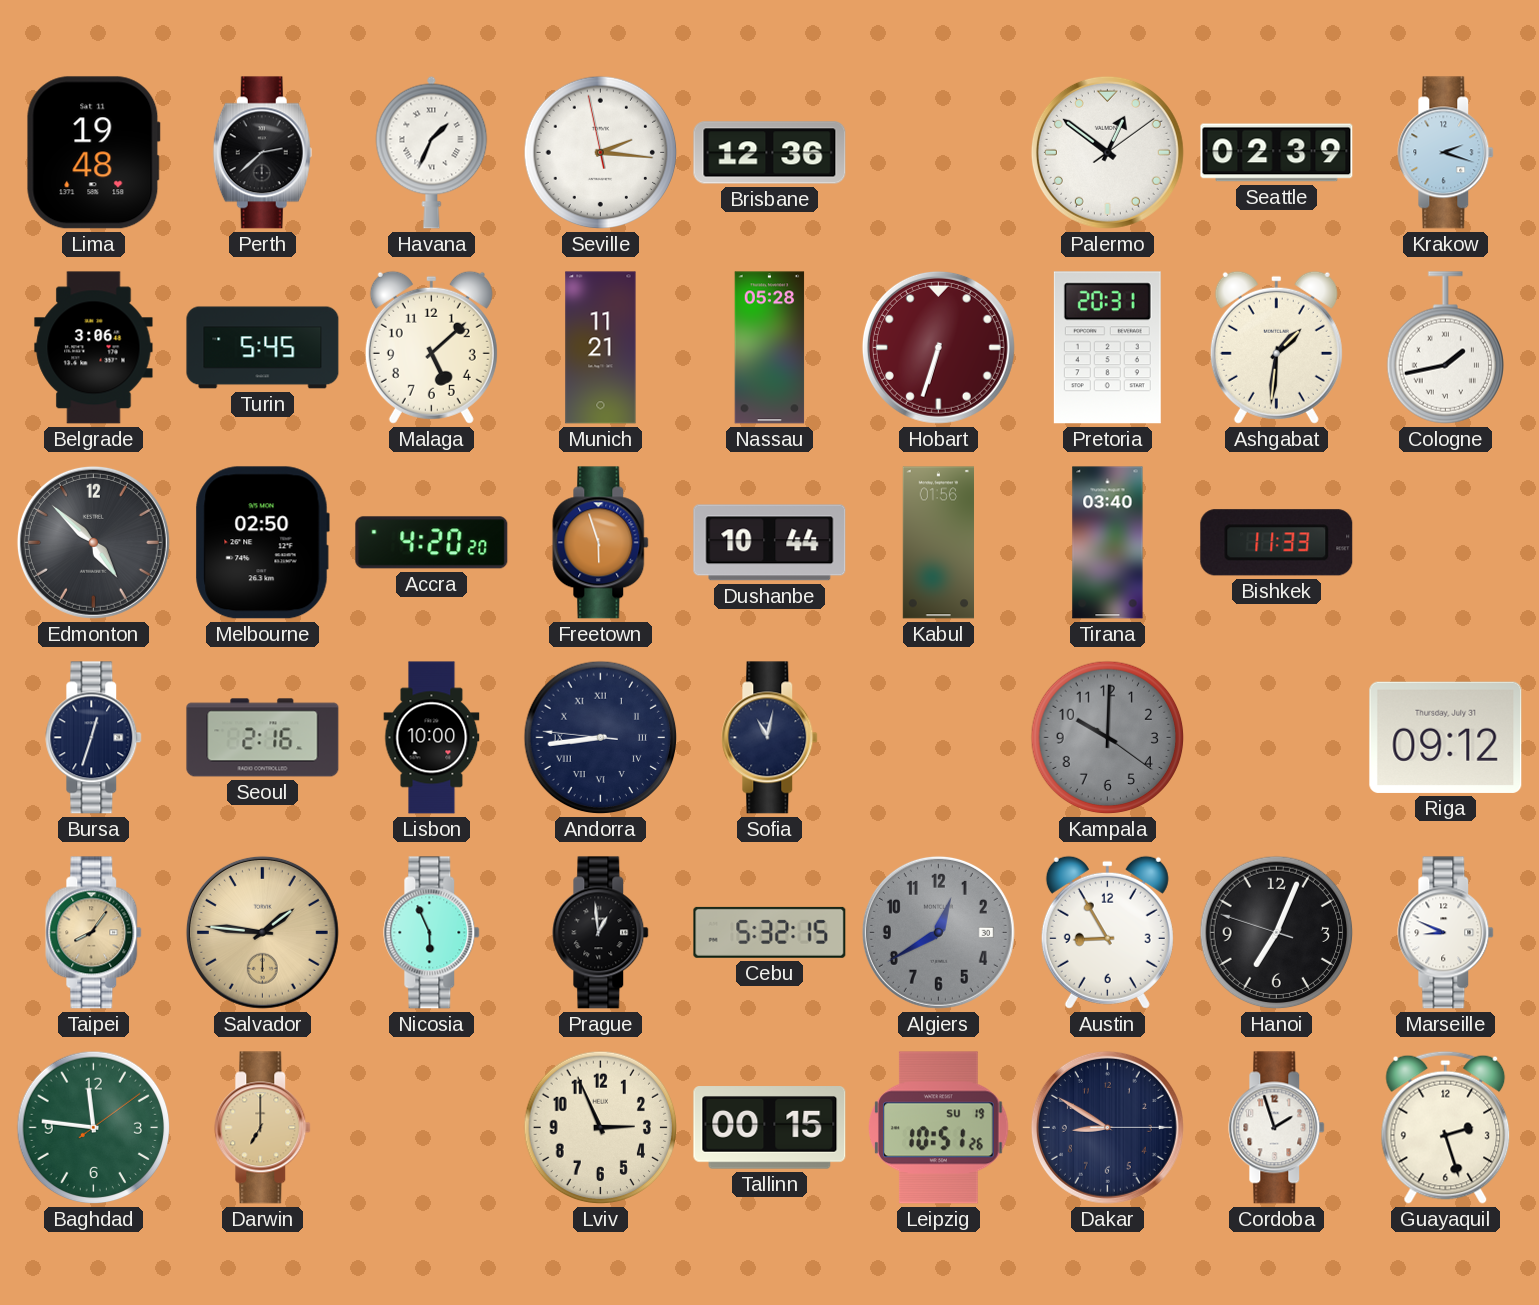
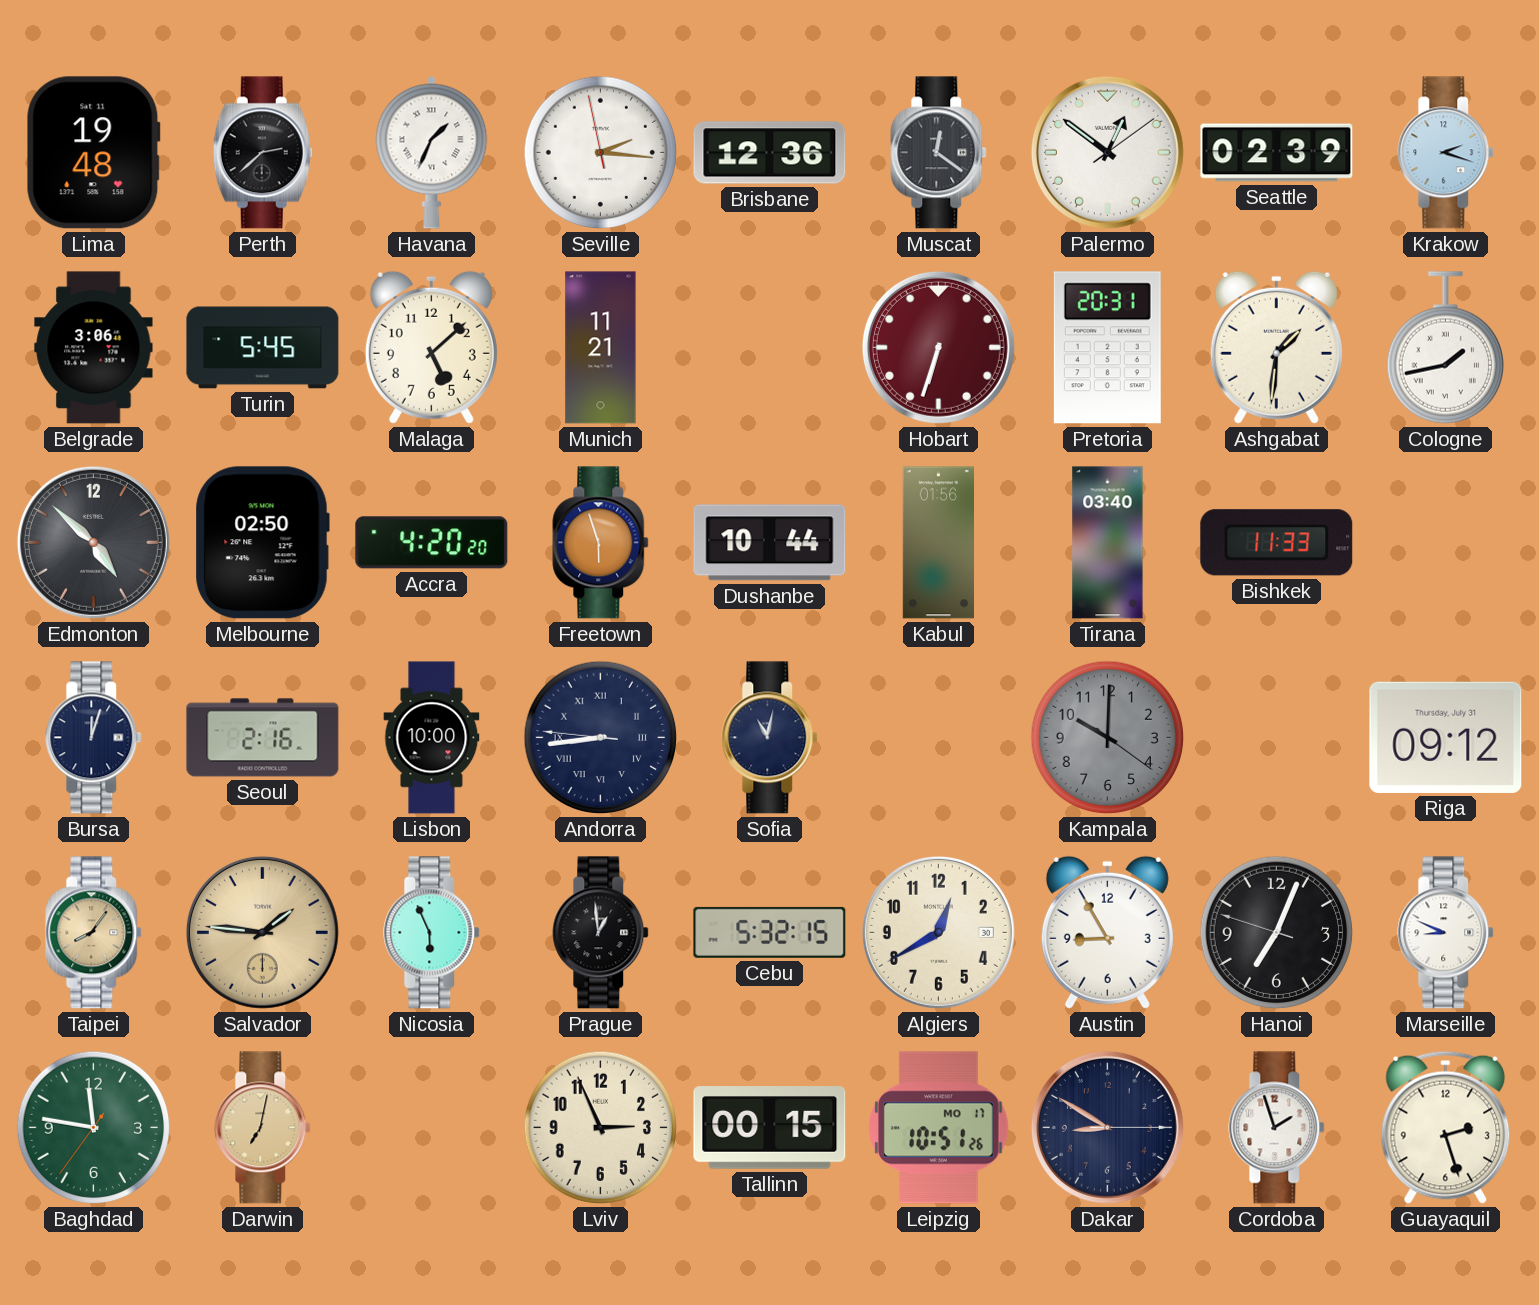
Muscat: none -> 12:21 (939, 153)
Nassau: 05:28 -> none (770, 348)
Bursa: 12:33 -> 12:03 (94, 738)
Algiers dial: grey -> cream (938, 932)
Baghdad: 11:46:09 -> 11:46:36 (94, 1128)
Darwin: 7:00 -> 7:02 (263, 1128)
Leipzig date: SU 19 -> MO 17 (939, 1128)
